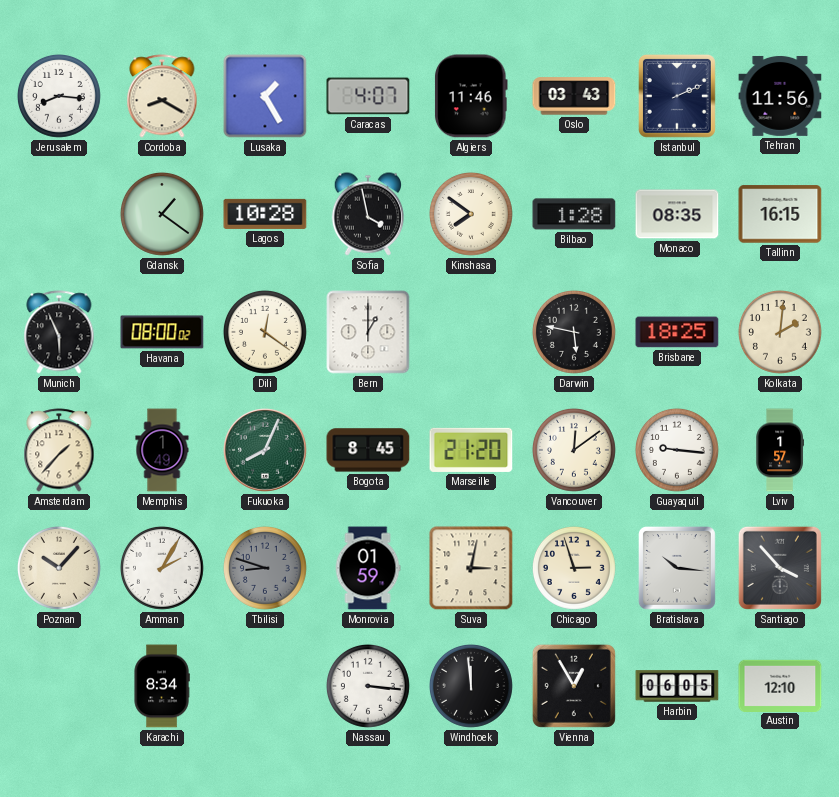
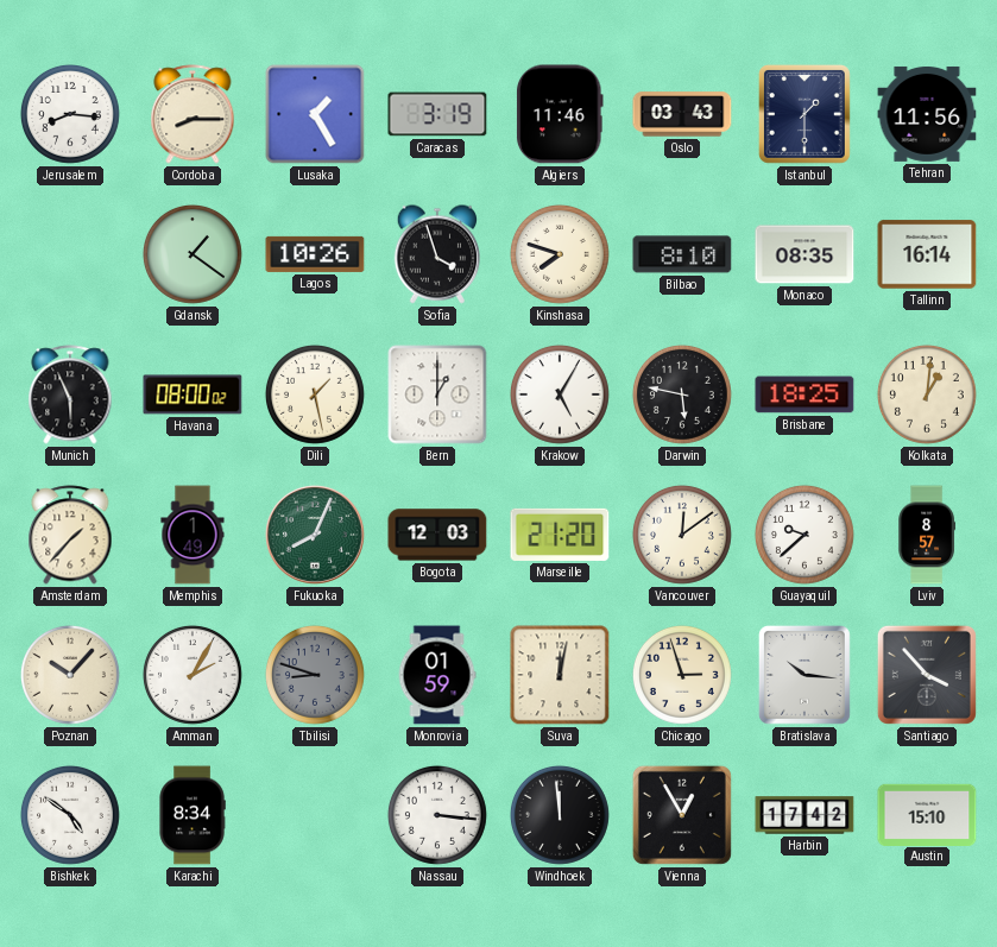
Cordoba: 8:20 -> 8:15 (193, 114)
Caracas: 4:07 -> 3:19 (437, 114)
Istanbul: 2:11 -> 1:30 (804, 114)
Lagos: 10:28 -> 10:26 (315, 254)
Sofia: 3:58 -> 3:57 (436, 254)
Kinshasa: 7:51 -> 7:48 (560, 254)
Bilbao: 1:28 -> 8:10 (682, 254)
Tallinn: 16:15 -> 16:14 (927, 254)
Dili: 12:21 -> 1:28 (315, 394)
Krakow: none -> 5:05 (560, 394)
Kolkata: 2:01 -> 1:01 (927, 394)
Bogota: 8:45 -> 12:03 (437, 535)
Guayaquil: 9:16 -> 9:38 (804, 535)
Lviv: 1:57 -> 8:57 (926, 535)
Suva: 3:02 -> 12:02 (560, 675)
Bishkek: none -> 4:51 (70, 815)
Harbin: 06:05 -> 17:42 (804, 815)
Austin: 12:10 -> 15:10 (927, 814)
